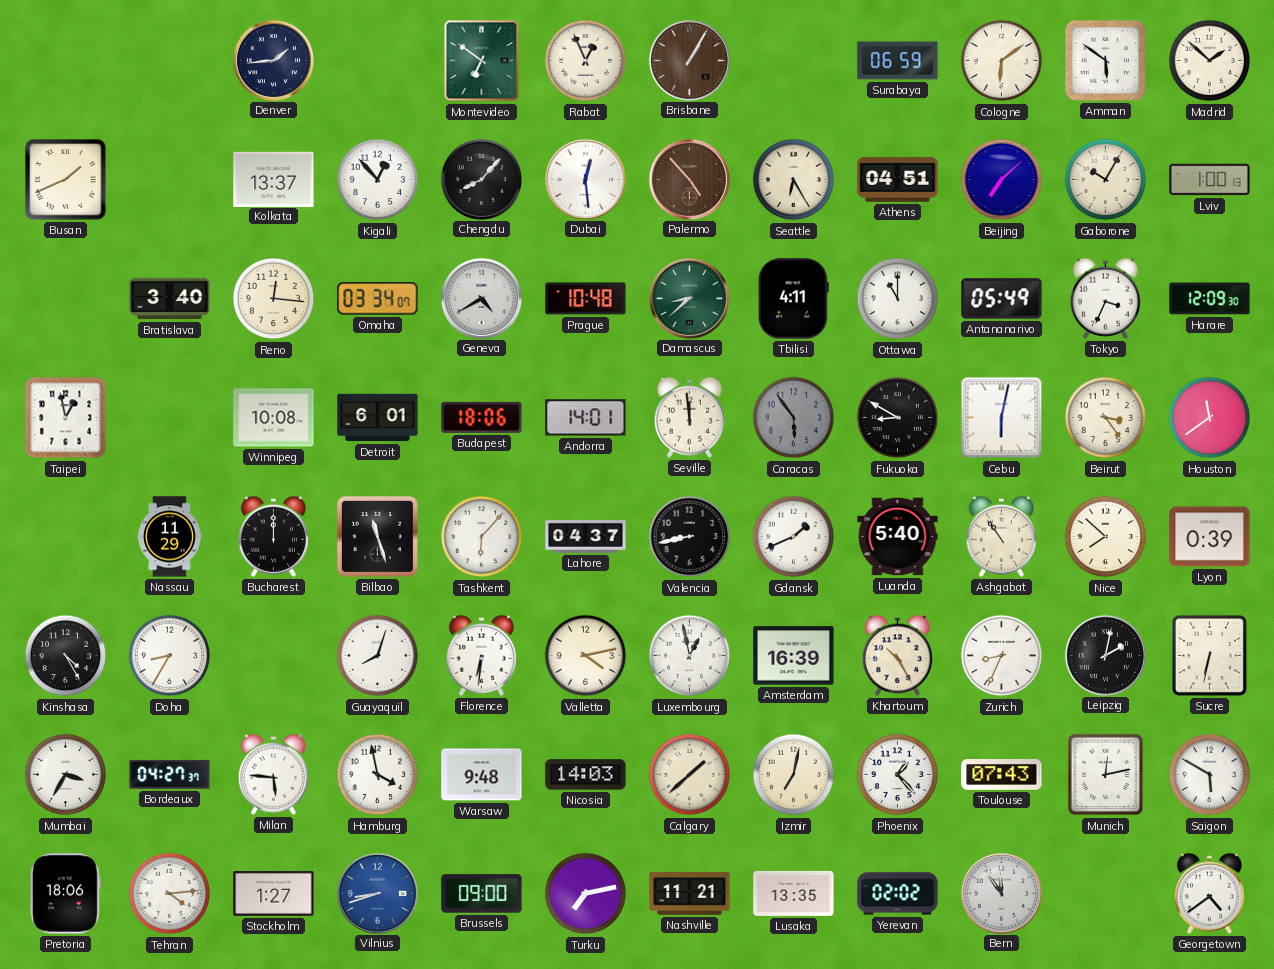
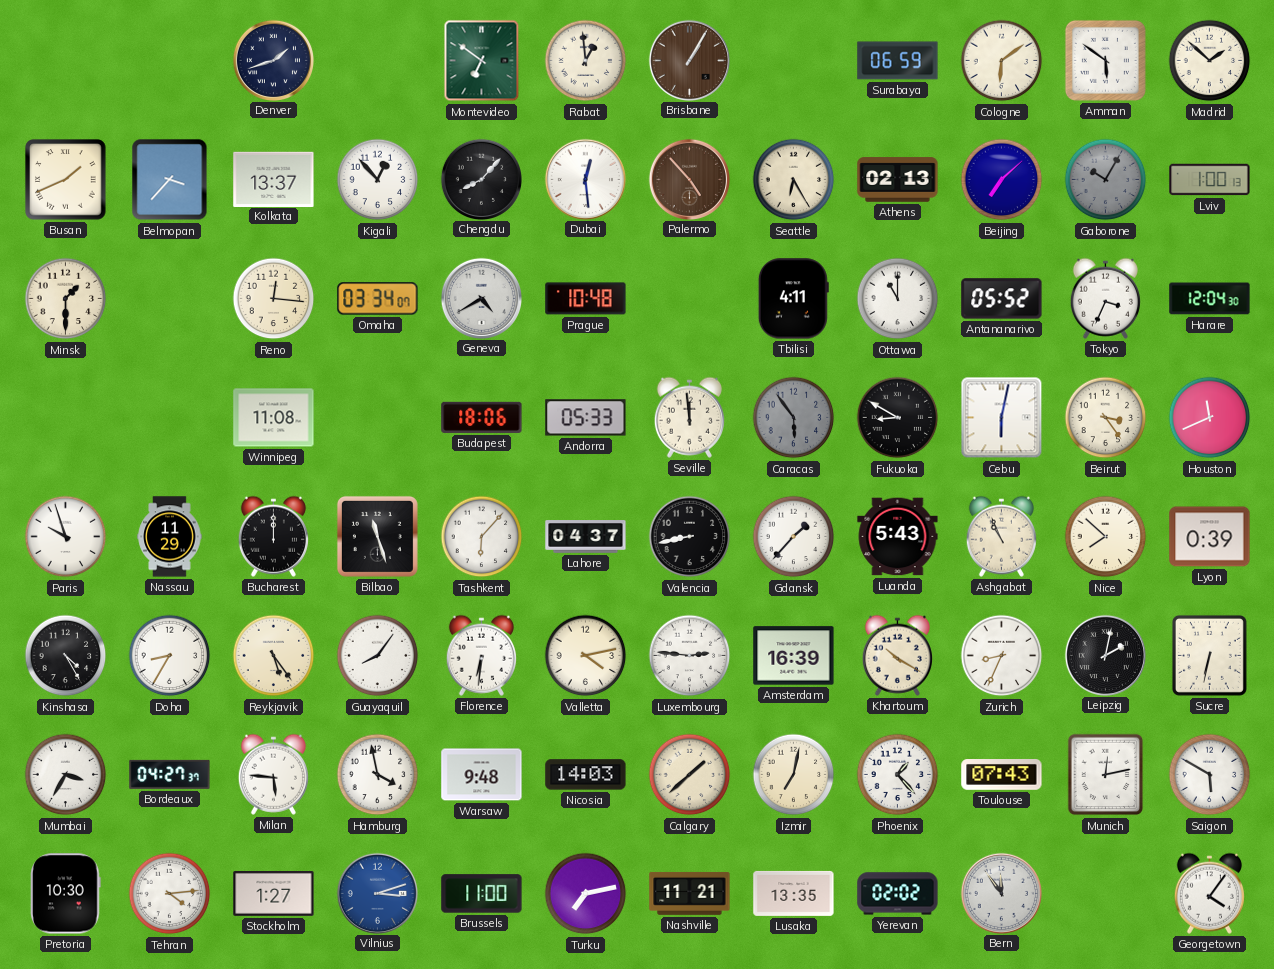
Denver: 1:44 -> 1:42 (273, 60)
Rabat: 12:56 -> 12:59 (586, 61)
Belmopan: none -> 3:37 (170, 180)
Athens: 04:51 -> 02:13 (898, 180)
Gaborone dial: cream -> grey (1106, 180)
Minsk: none -> 1:30 (66, 299)
Bratislava: 3:40 -> none (170, 299)
Damascus: 8:38 -> none (689, 298)
Antananarivo: 05:49 -> 05:52 (1002, 299)
Harare: 12:09 -> 12:04 (1210, 299)
Taipei: 12:58 -> none (66, 418)
Winnipeg: 10:08 -> 11:08 (274, 418)
Detroit: 6:01 -> none (378, 418)
Andorra: 14:01 -> 05:33 (586, 418)
Houston: 11:39 -> 11:41 (1210, 418)
Paris: none -> 9:57 (66, 537)
Gdansk: 1:41 -> 1:37 (794, 537)
Luanda: 5:40 -> 5:43 (898, 537)
Ashgabat: 10:54 -> 10:56 (1001, 536)
Reykjavik: none -> 5:24 (274, 656)
Guayaquil: 8:03 -> 8:06 (378, 656)
Luxembourg: 12:58 -> 2:46 (690, 656)
Khartoum: 10:25 -> 10:20 (897, 655)
Pretoria: 18:06 -> 10:30 (66, 894)
Vilnius: 8:42 -> 3:12 (377, 893)
Brussels: 09:00 -> 11:00 (482, 894)
Georgetown: 4:39 -> 4:06 (1209, 893)
